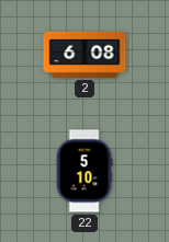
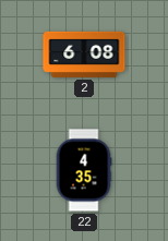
22: 5:10 -> 4:35 (84, 170)
